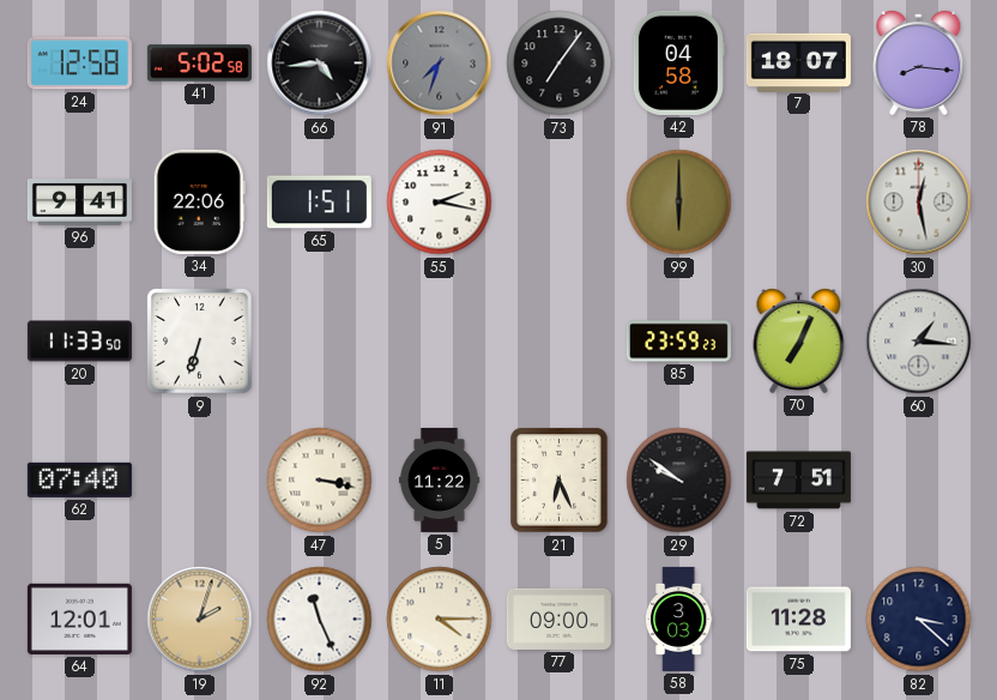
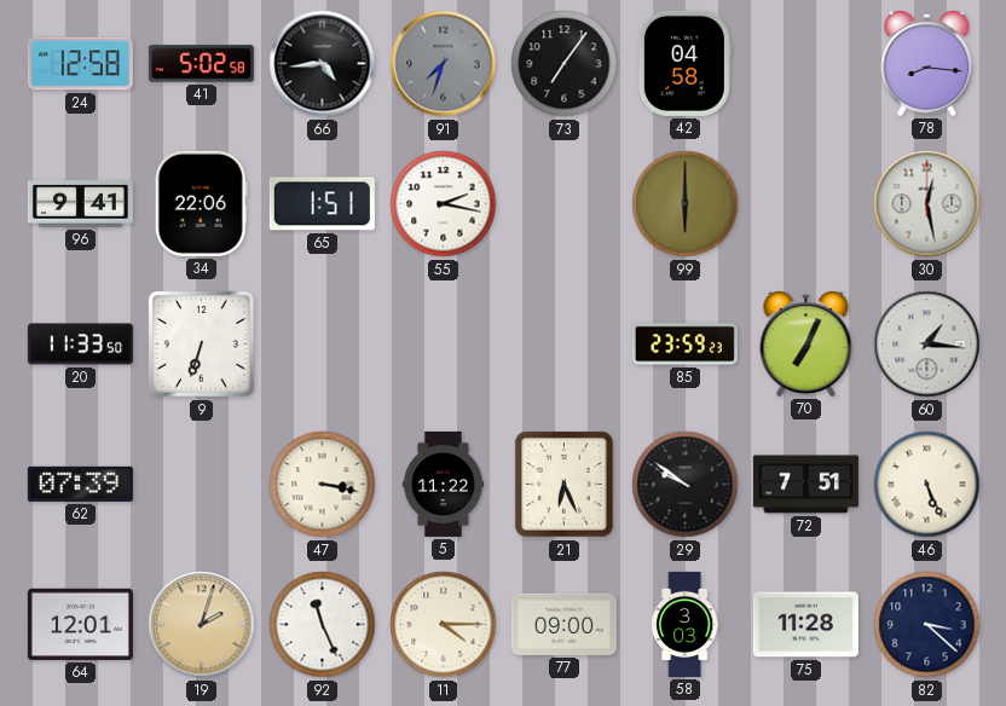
7: 18:07 -> none (798, 62)
62: 07:40 -> 07:39 (80, 484)
46: none -> 5:26 (927, 485)
